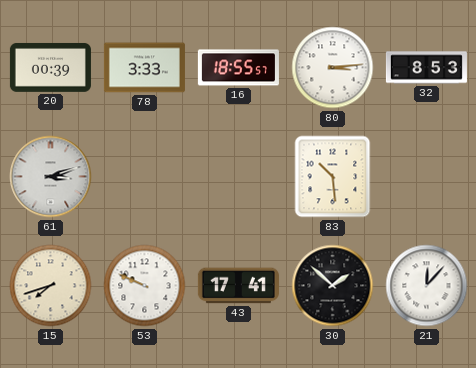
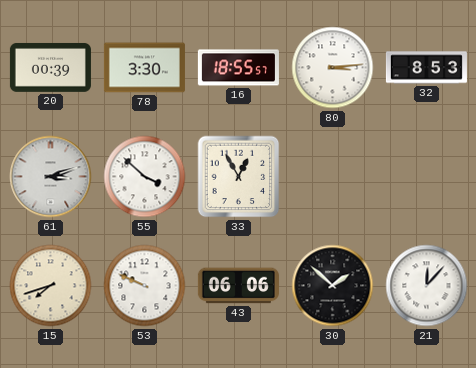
78: 3:33 -> 3:30 (144, 68)
55: none -> 3:52 (145, 177)
33: none -> 12:55 (239, 177)
83: 10:29 -> none (333, 177)
43: 17:41 -> 06:06 (238, 286)
